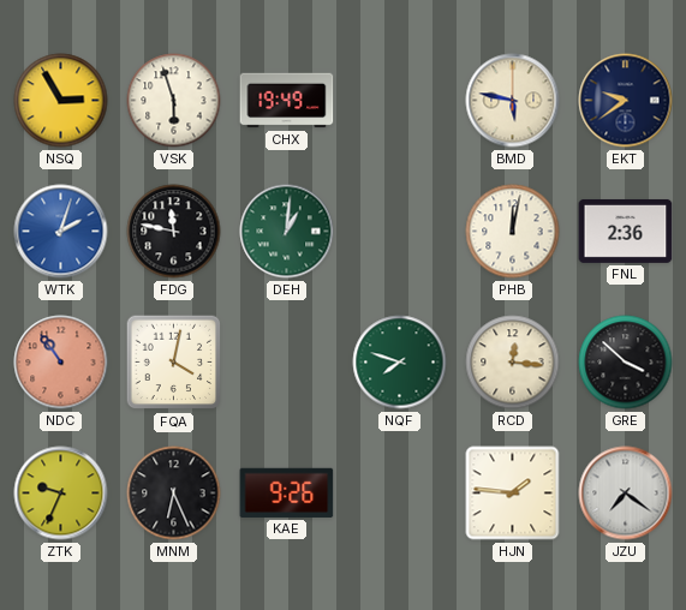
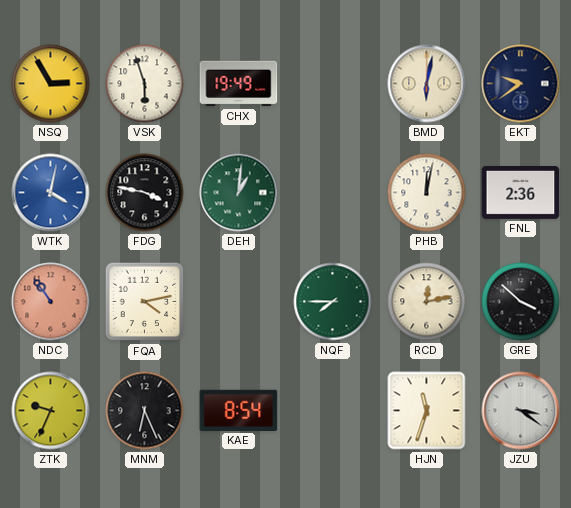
BMD: 5:47 -> 6:02 (427, 84)
WTK: 2:03 -> 4:02 (51, 193)
FDG: 11:47 -> 3:47 (145, 193)
FQA: 4:02 -> 4:13 (145, 302)
NQF: 7:48 -> 7:45 (333, 302)
RCD: 12:16 -> 12:13 (427, 302)
KAE: 9:26 -> 8:54 (239, 410)
HJN: 1:46 -> 11:33 (427, 411)
JZU: 7:21 -> 3:21 (521, 411)
